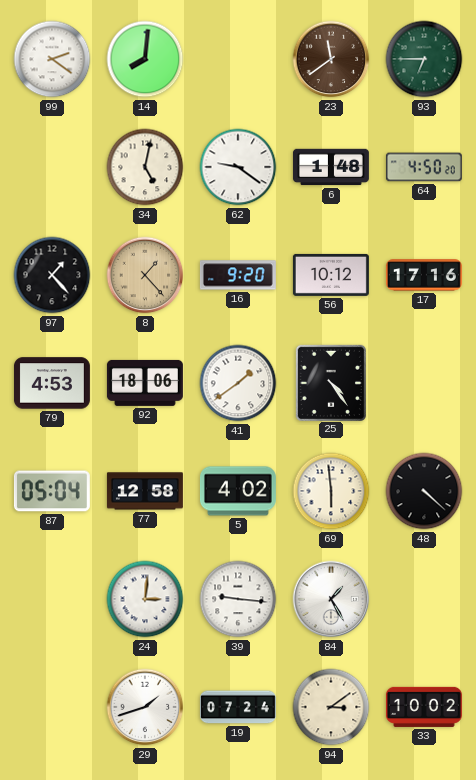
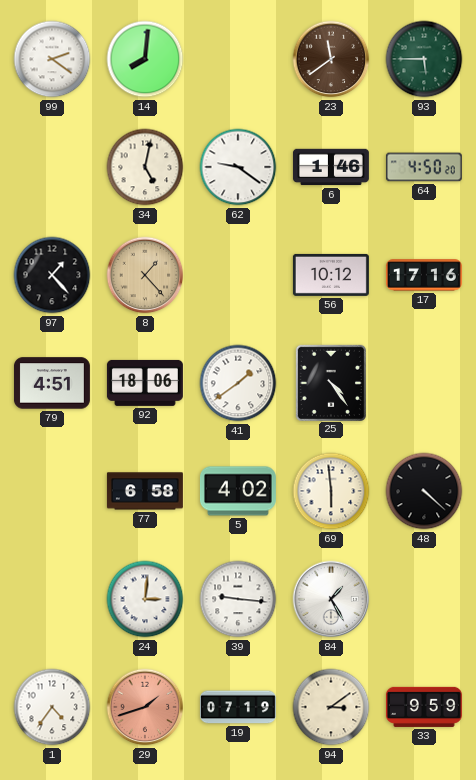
93: 6:45 -> 5:45 (424, 59)
6: 1:48 -> 1:46 (331, 167)
16: 9:20 -> none (238, 275)
79: 4:53 -> 4:51 (52, 383)
87: 05:04 -> none (52, 491)
77: 12:58 -> 6:58 (145, 491)
1: none -> 4:36 (52, 707)
29 dial: white -> salmon (145, 707)
19: 07:24 -> 07:19 (238, 707)
33: 10:02 -> 9:59 (424, 707)
